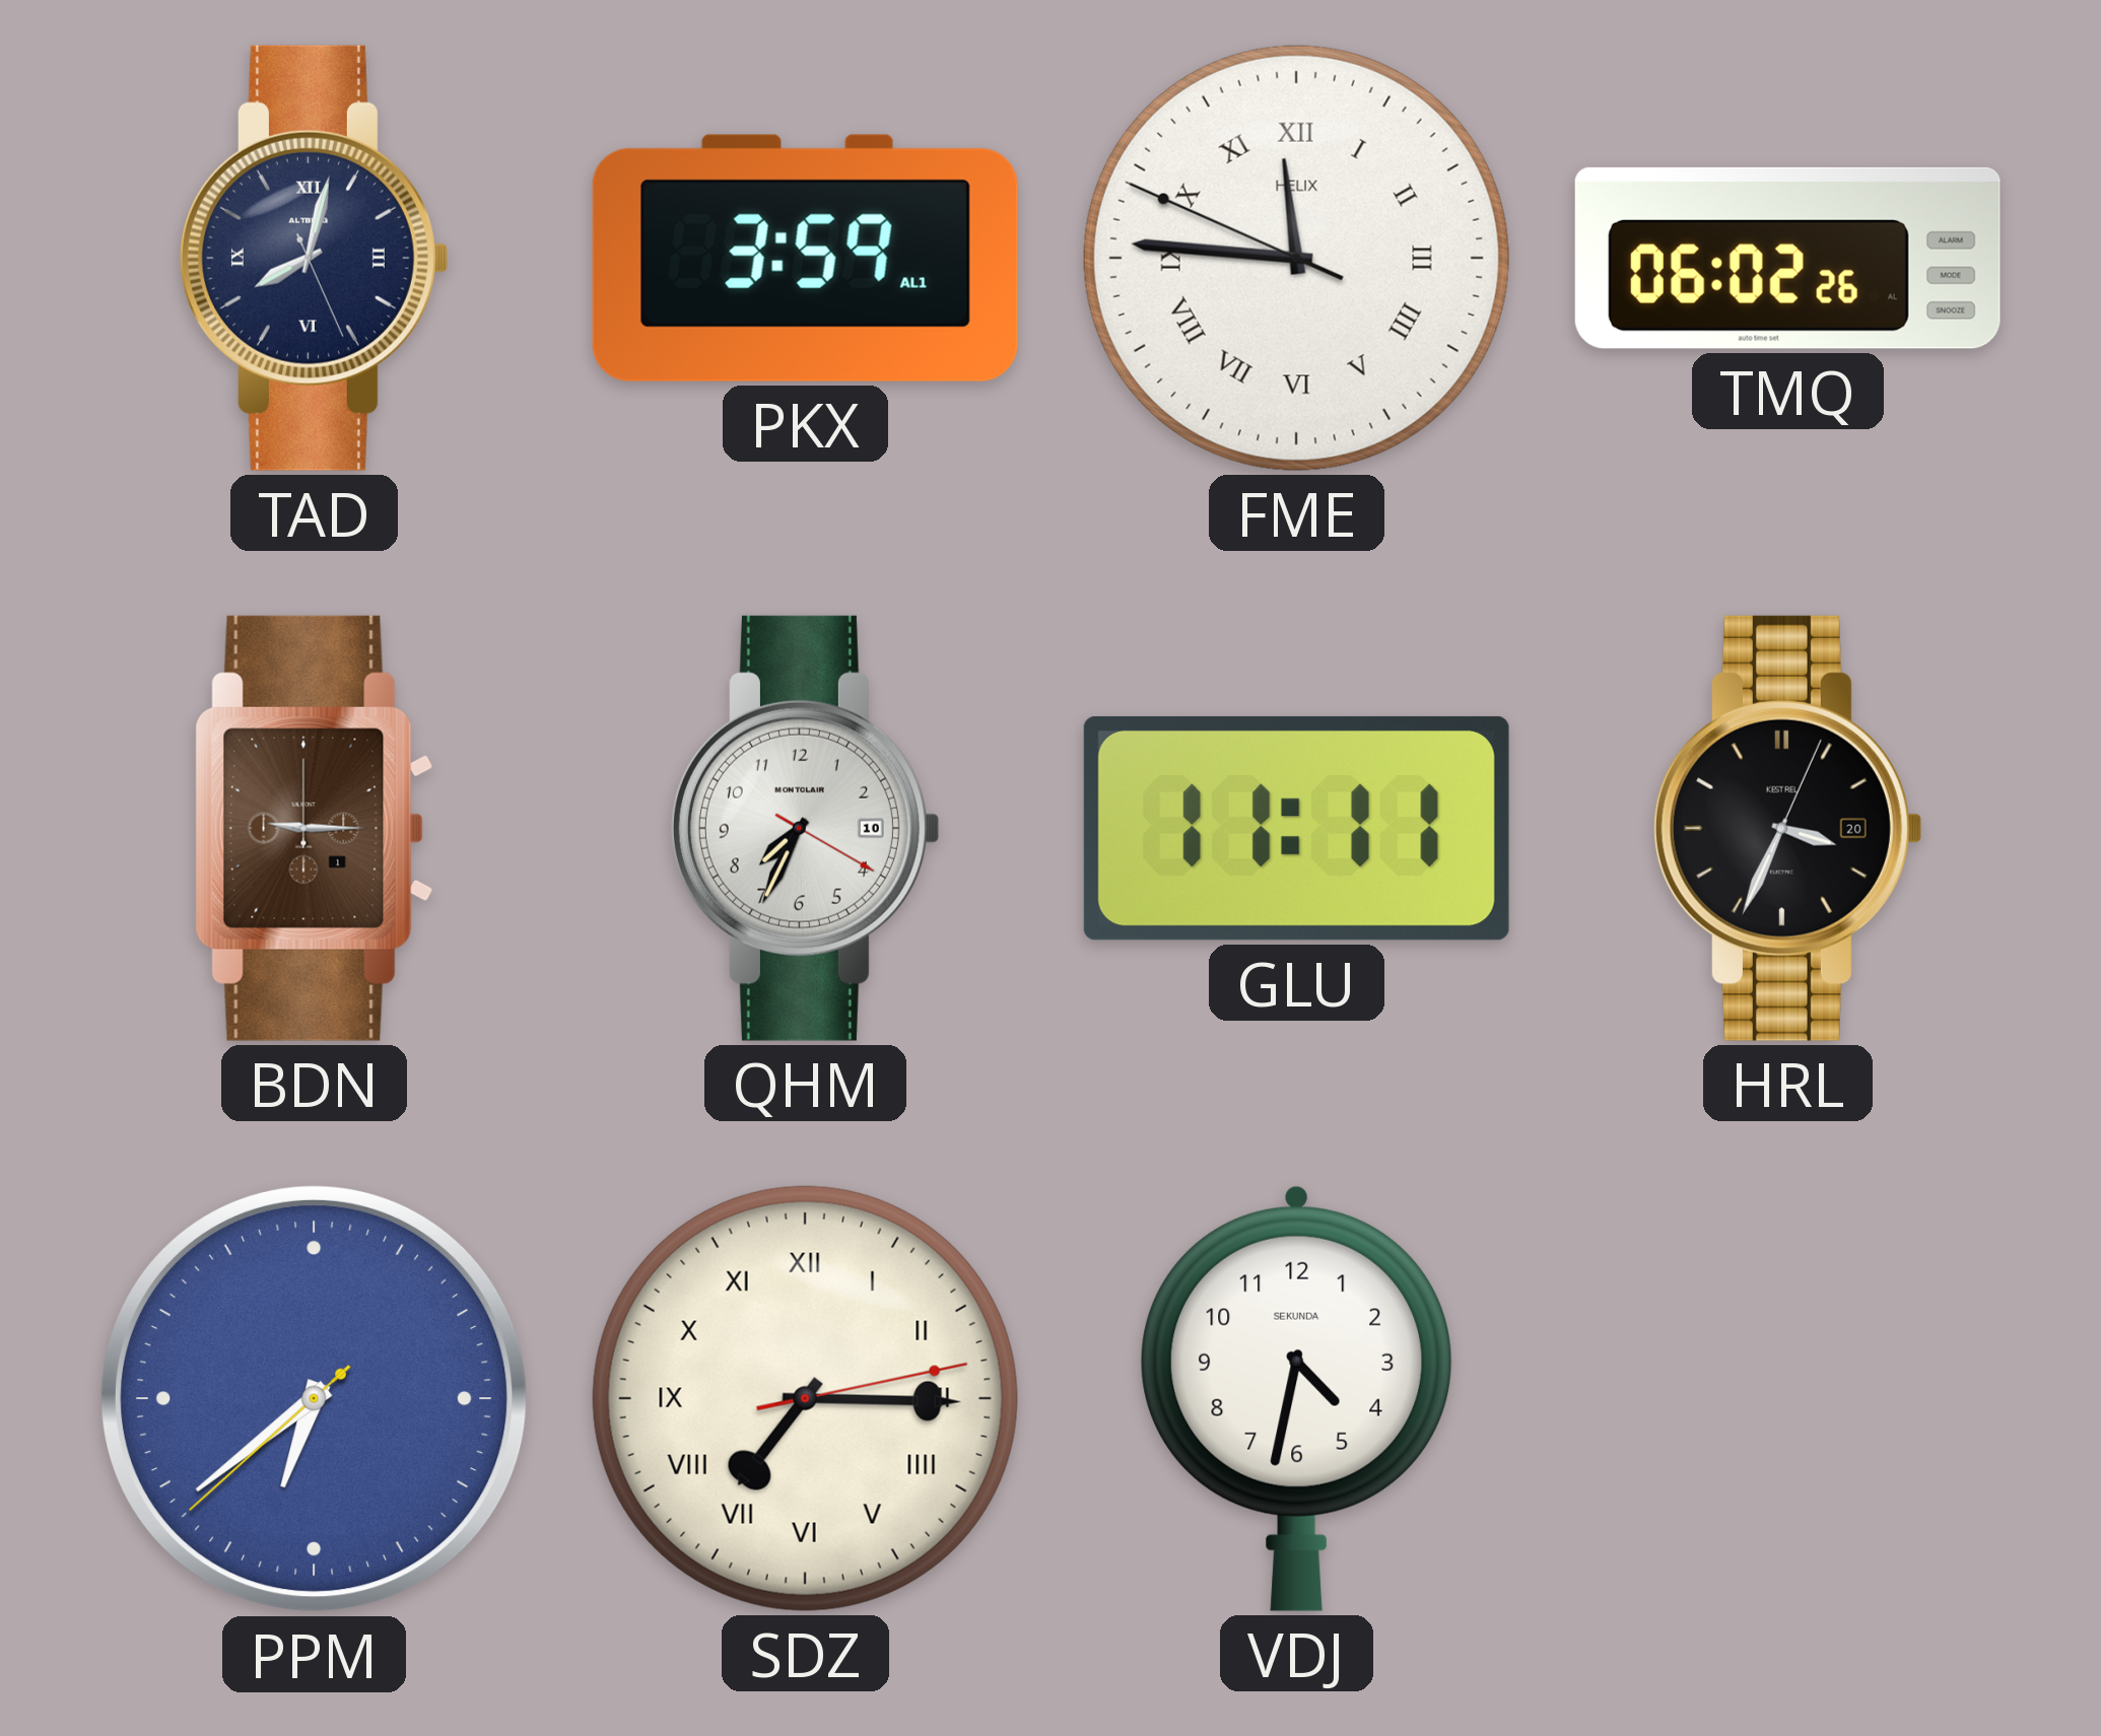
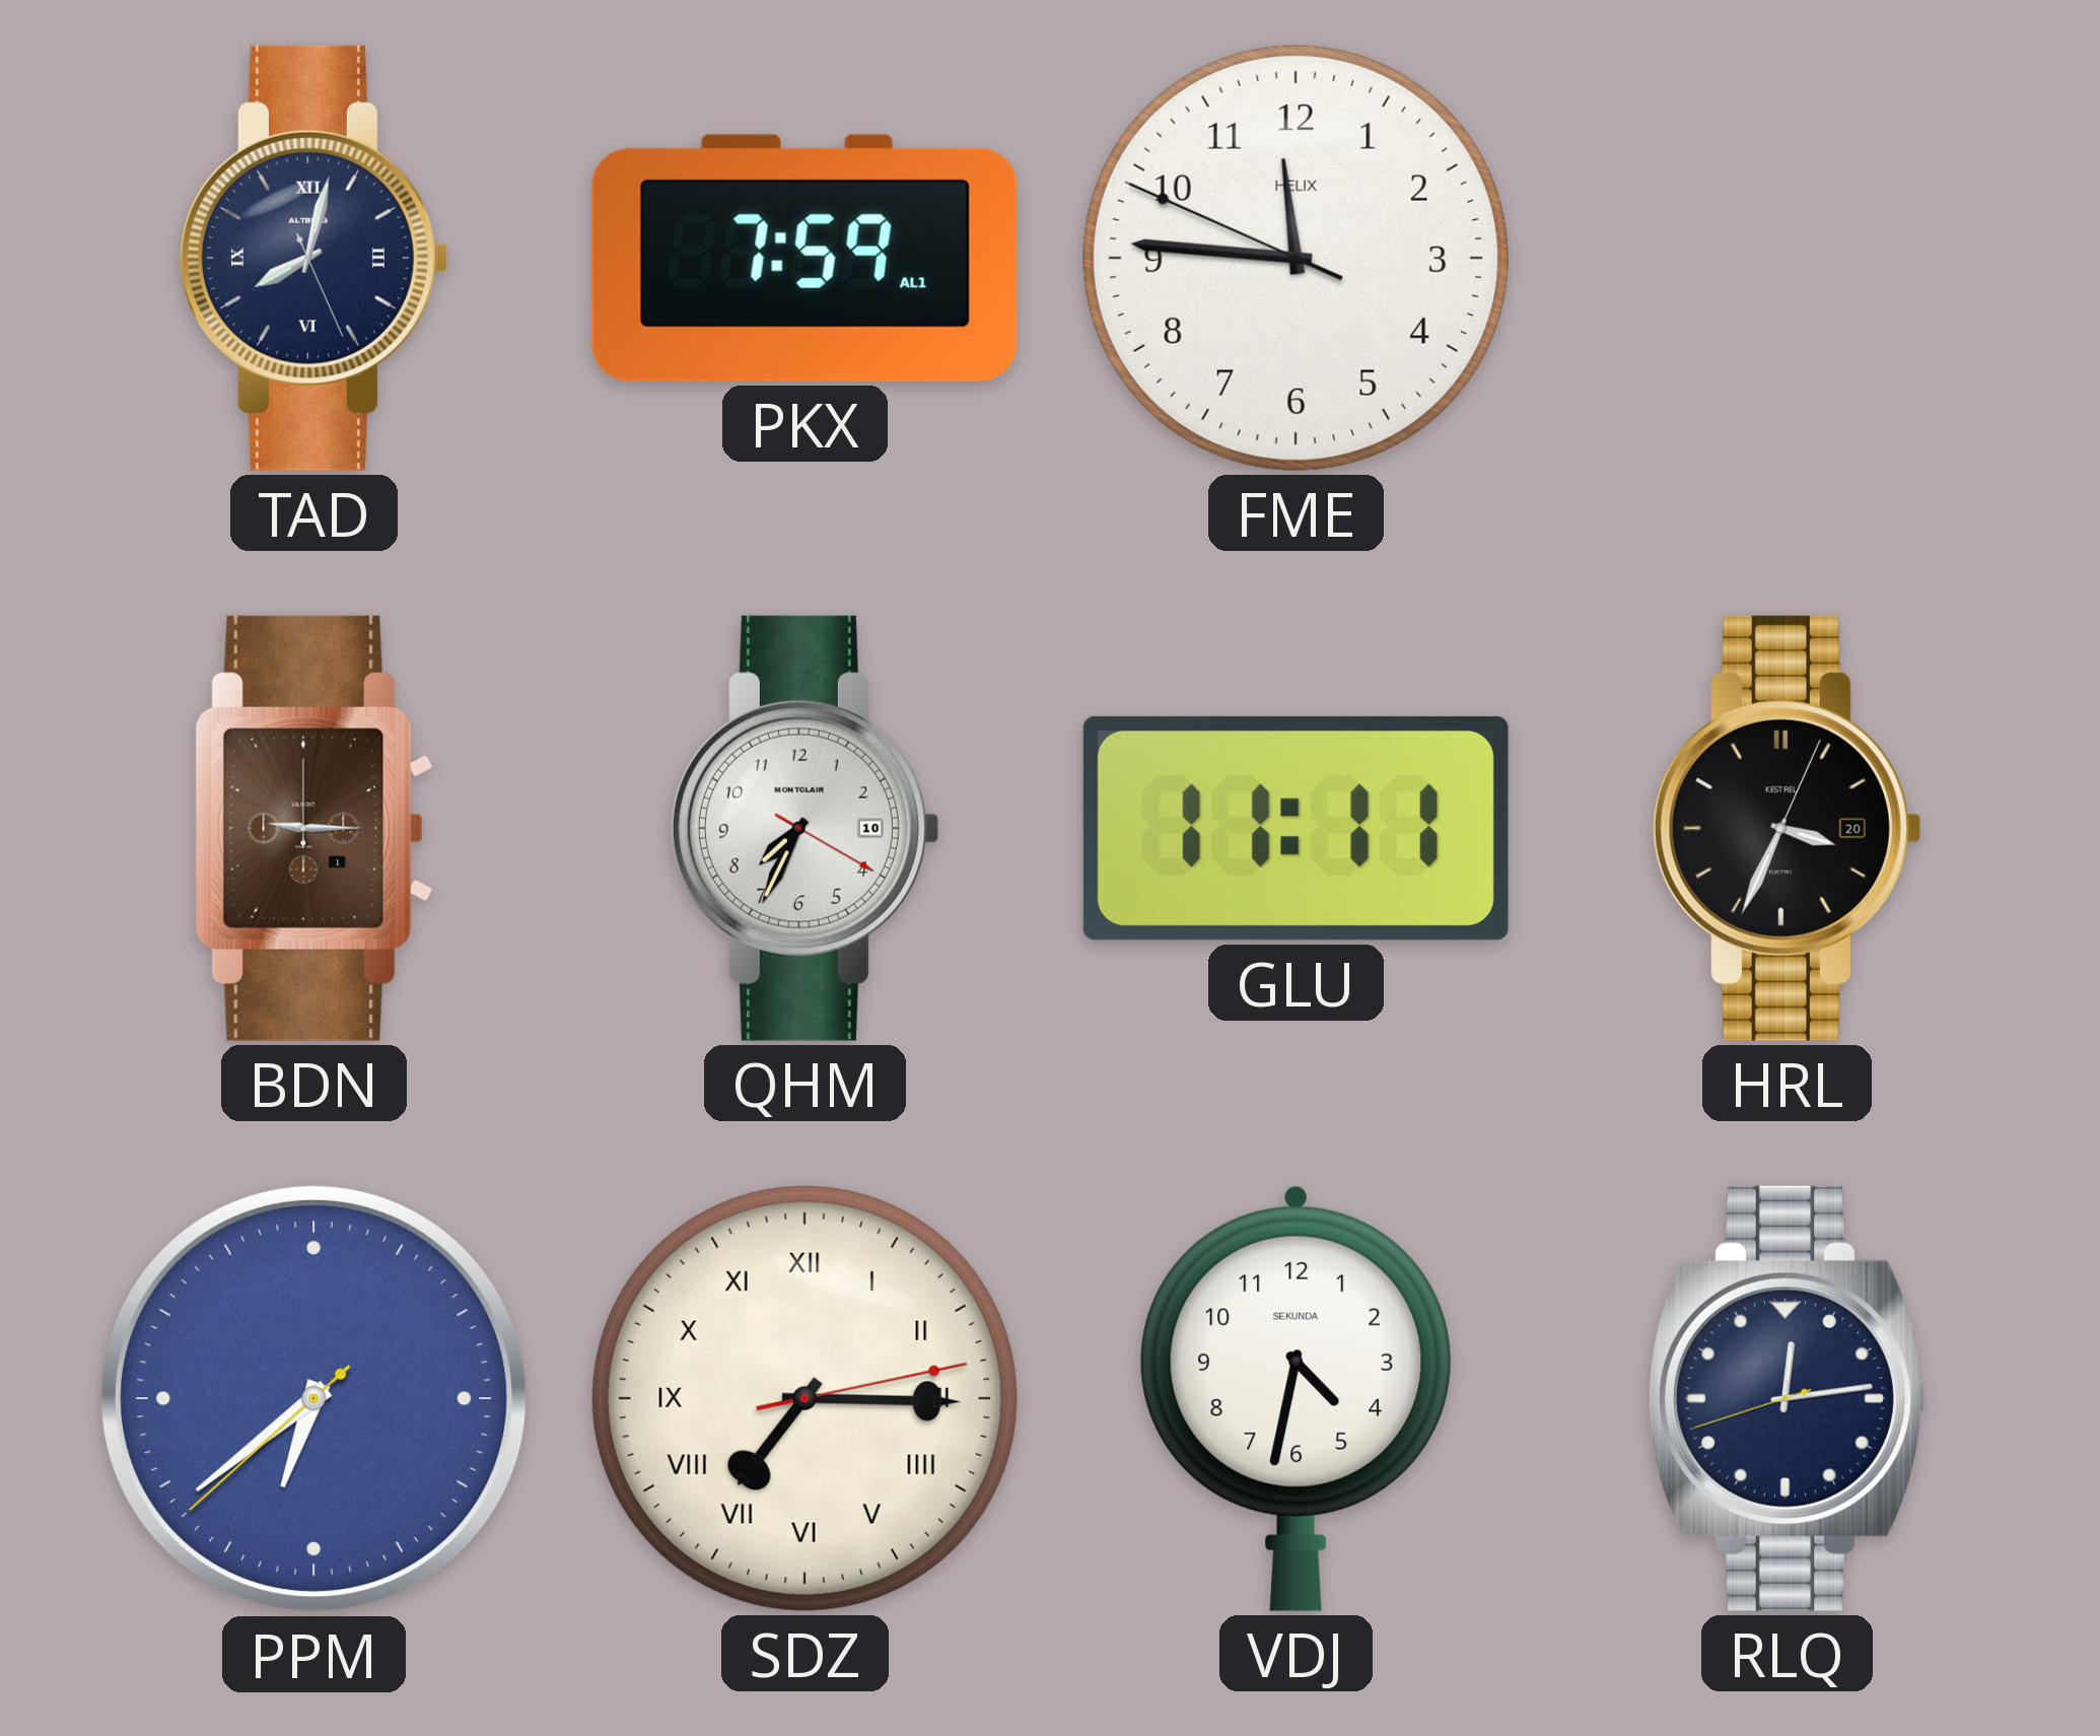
PKX: 3:59 -> 7:59 (804, 258)
FME numerals: Roman -> Arabic (1296, 258)
TMQ: 06:02 -> none (1787, 258)
RLQ: none -> 12:13 (1787, 1398)
